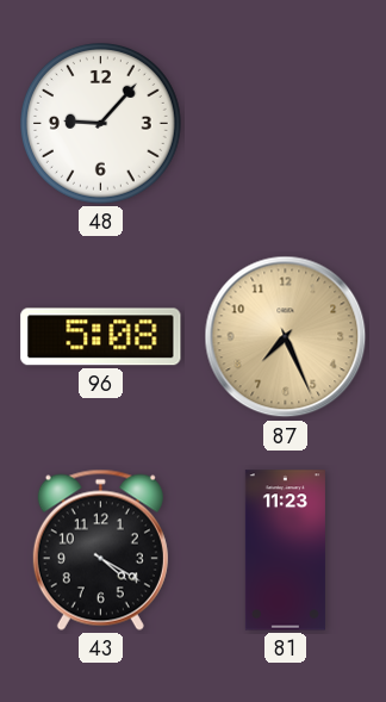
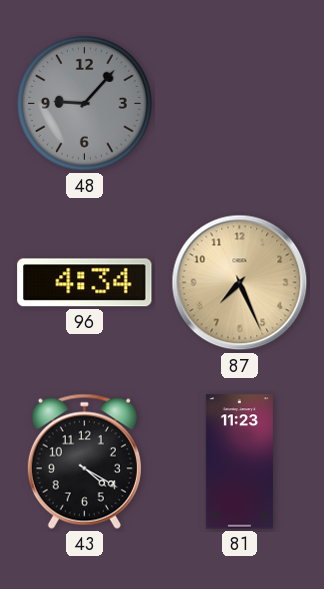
48 dial: white -> grey (85, 104)
96: 5:08 -> 4:34 (85, 283)
